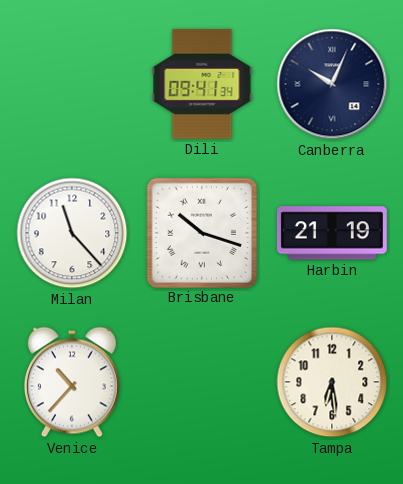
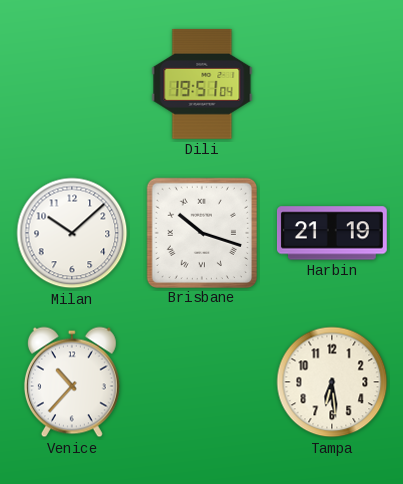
Dili: 09:41 -> 19:51 (202, 84)
Canberra: 10:04 -> none (332, 84)
Milan: 11:23 -> 10:08 (72, 233)
